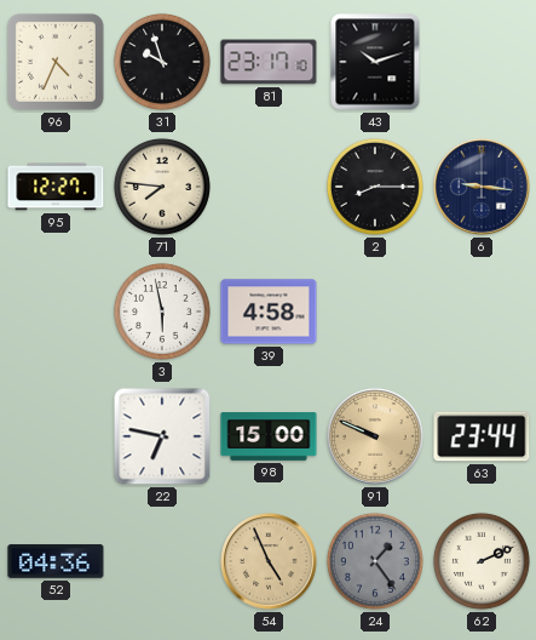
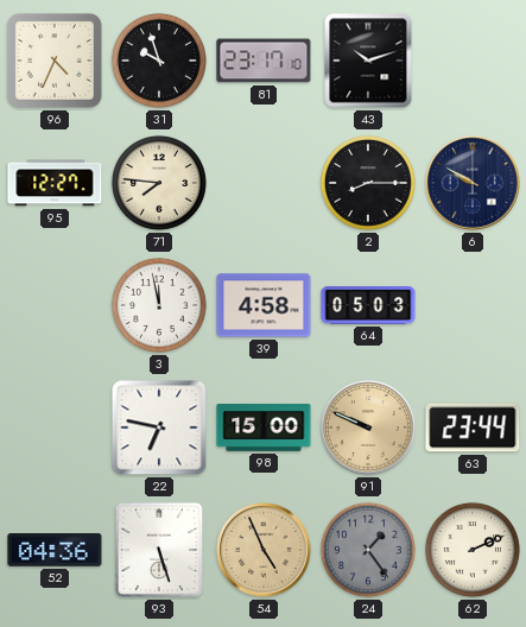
6: 9:16 -> 9:50 (473, 183)
3: 5:58 -> 11:58 (159, 305)
64: none -> 05:03 (368, 306)
93: none -> 5:27 (159, 550)
